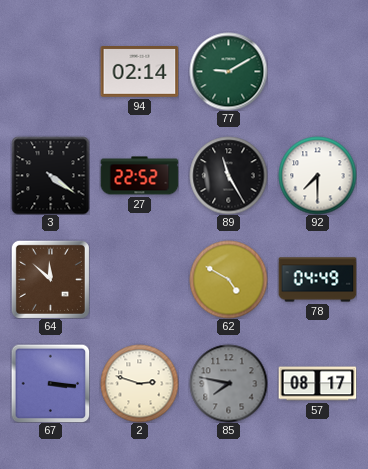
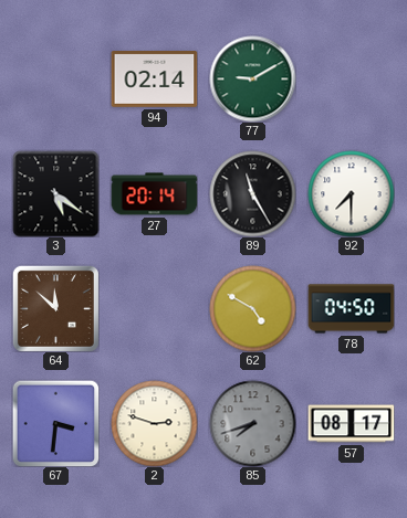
3: 4:21 -> 5:21 (55, 193)
27: 22:52 -> 20:14 (154, 194)
78: 04:49 -> 04:50 (351, 309)
67: 3:16 -> 3:31 (55, 423)
85: 7:47 -> 7:42 (252, 423)
